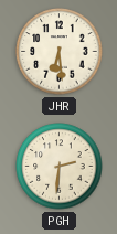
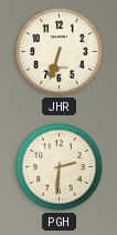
JHR: 6:29 -> 6:33 (60, 52)
